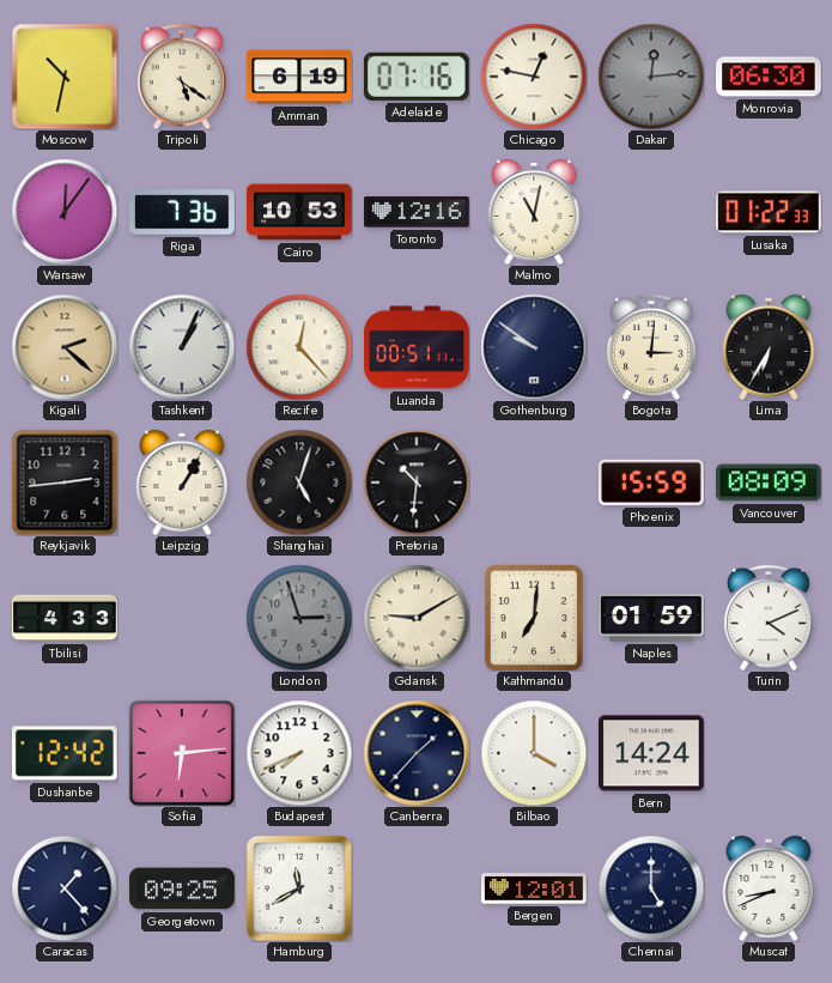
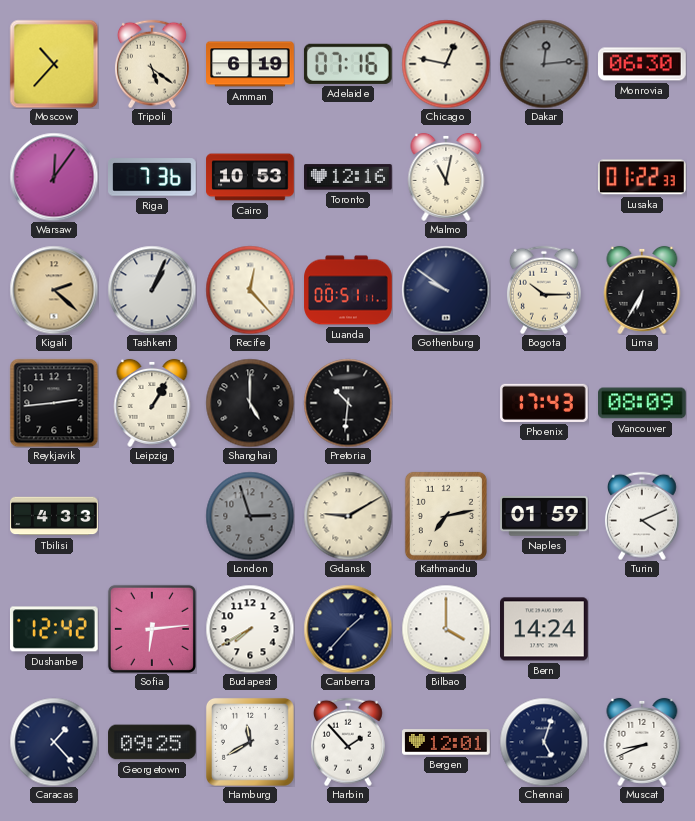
Moscow: 10:32 -> 10:37 (54, 64)
Bogota: 3:01 -> 10:15 (544, 290)
Shanghai: 5:03 -> 5:00 (250, 403)
Phoenix: 15:59 -> 17:43 (544, 403)
Kathmandu: 7:01 -> 7:13 (446, 516)
Budapest: 7:41 -> 7:40 (250, 629)
Harbin: none -> 1:53 (348, 742)
Chennai: 5:00 -> 5:03 (544, 742)
